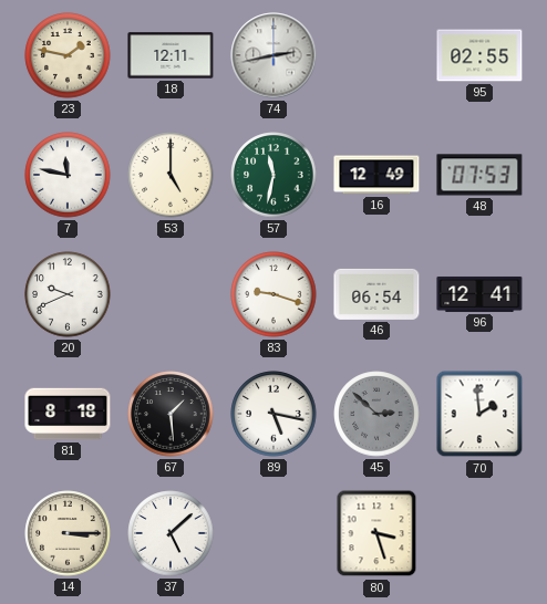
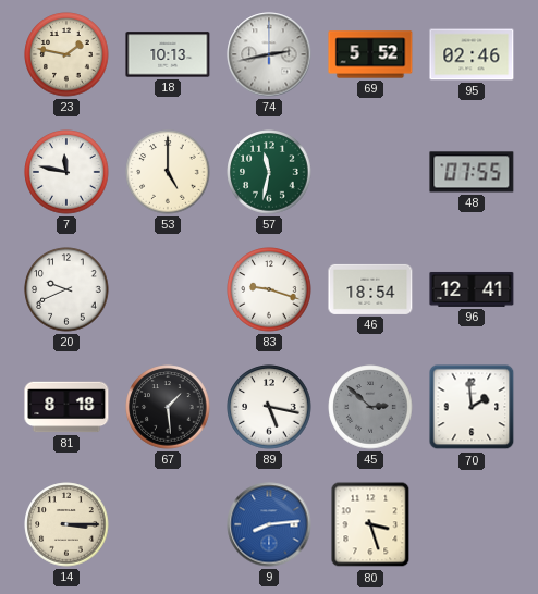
18: 12:11 -> 10:13 (168, 54)
69: none -> 5:52 (370, 54)
95: 02:55 -> 02:46 (472, 54)
16: 12:49 -> none (376, 175)
48: 07:53 -> 07:55 (472, 172)
46: 06:54 -> 18:54 (370, 289)
37: 5:08 -> none (171, 533)
9: none -> 8:14 (269, 524)
